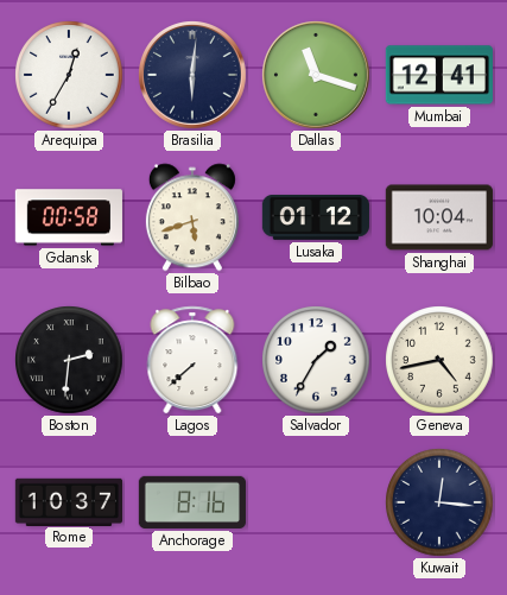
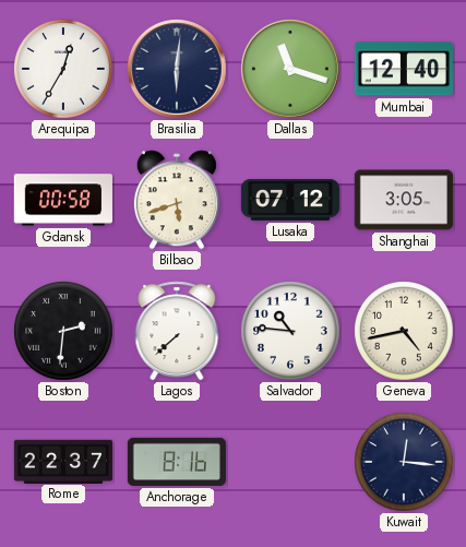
Mumbai: 12:41 -> 12:40 (404, 69)
Lusaka: 01:12 -> 07:12 (289, 200)
Shanghai: 10:04 -> 3:05 (404, 200)
Salvador: 1:35 -> 10:46 (290, 331)
Rome: 10:37 -> 22:37 (62, 461)
